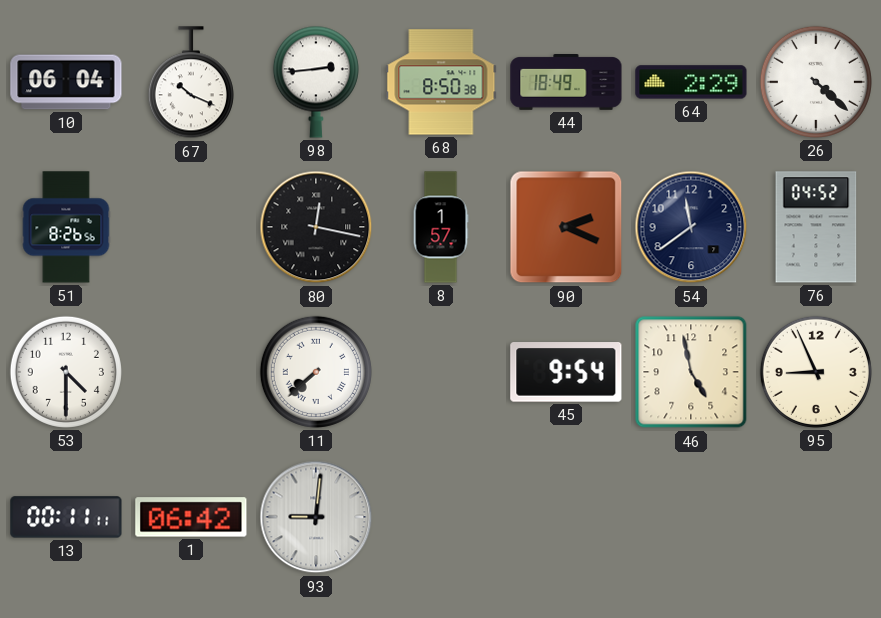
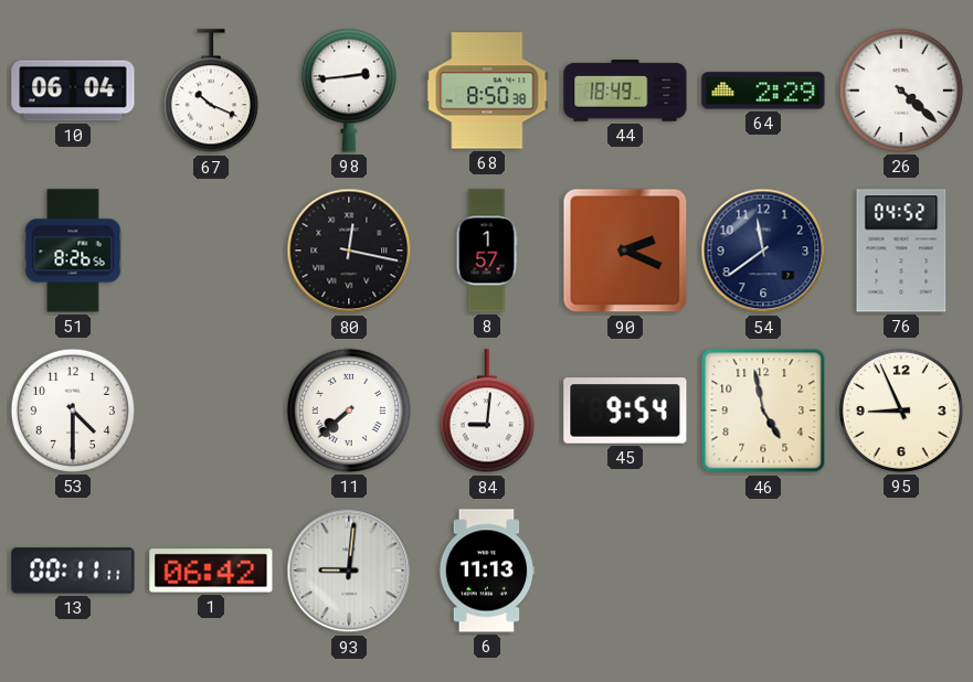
84: none -> 9:01 (487, 412)
6: none -> 11:13 (487, 571)
